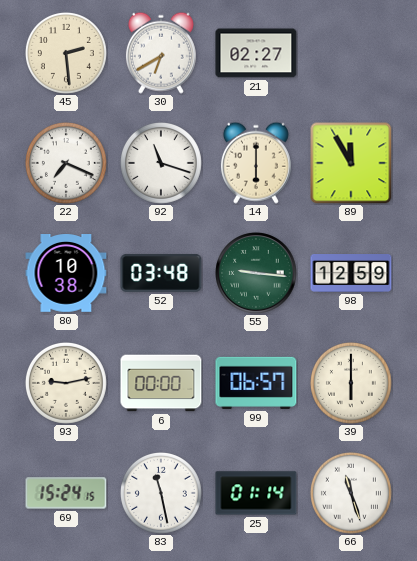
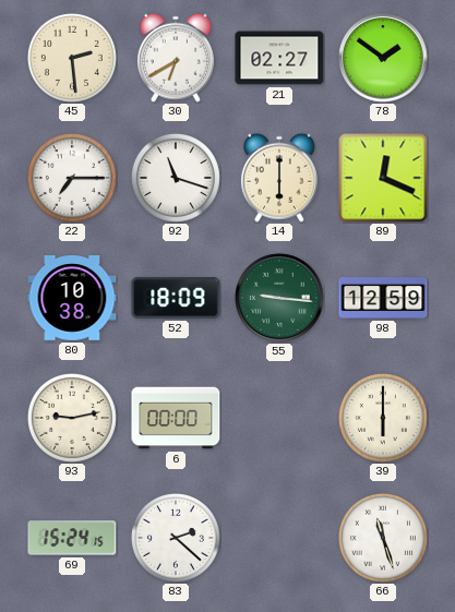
78: none -> 1:51 (383, 58)
22: 7:19 -> 7:15 (72, 178)
89: 11:55 -> 12:19 (383, 178)
52: 03:48 -> 18:09 (176, 298)
99: 06:57 -> none (256, 383)
83: 11:28 -> 2:22 (176, 538)
25: 01:14 -> none (256, 493)
